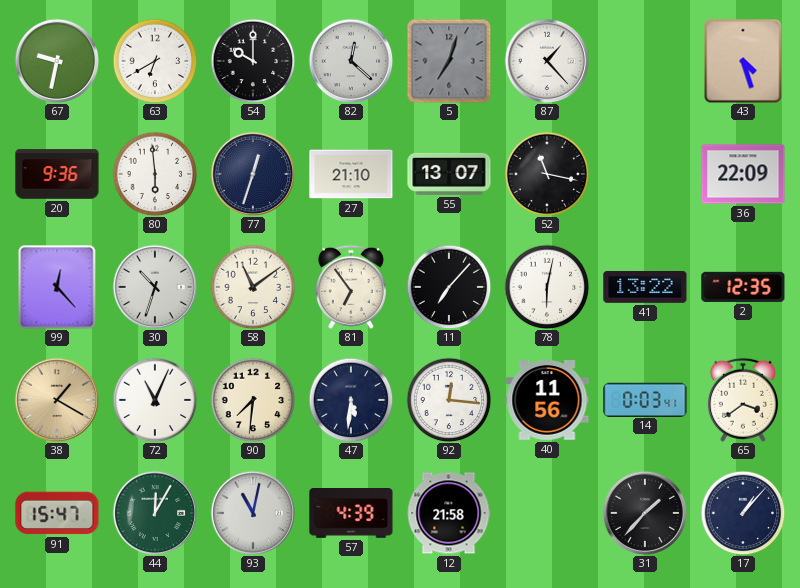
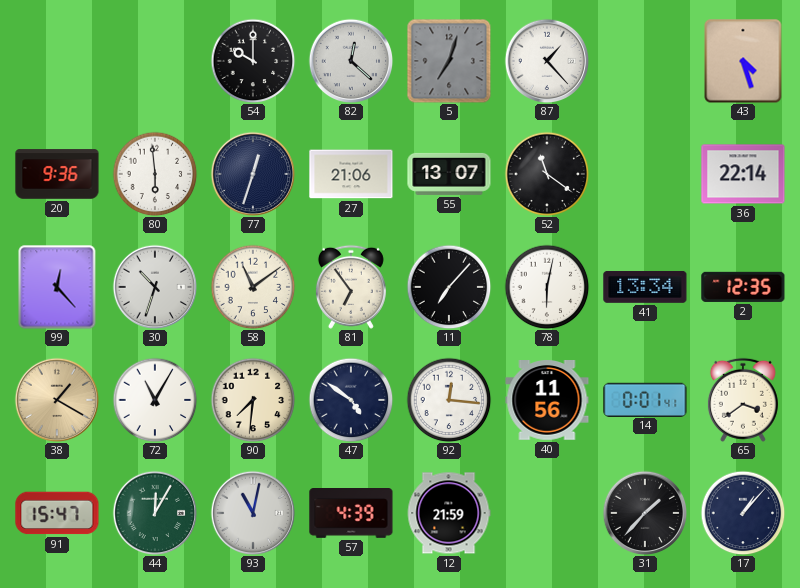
67: 9:32 -> none (57, 61)
63: 6:40 -> none (155, 61)
27: 21:10 -> 21:06 (351, 174)
52: 11:17 -> 11:21 (547, 174)
36: 22:09 -> 22:14 (743, 174)
41: 13:22 -> 13:34 (645, 287)
72: 11:04 -> 11:05 (155, 400)
47: 5:31 -> 4:51 (351, 400)
14: 0:03 -> 0:01 (645, 399)
12: 21:58 -> 21:59 (449, 513)
